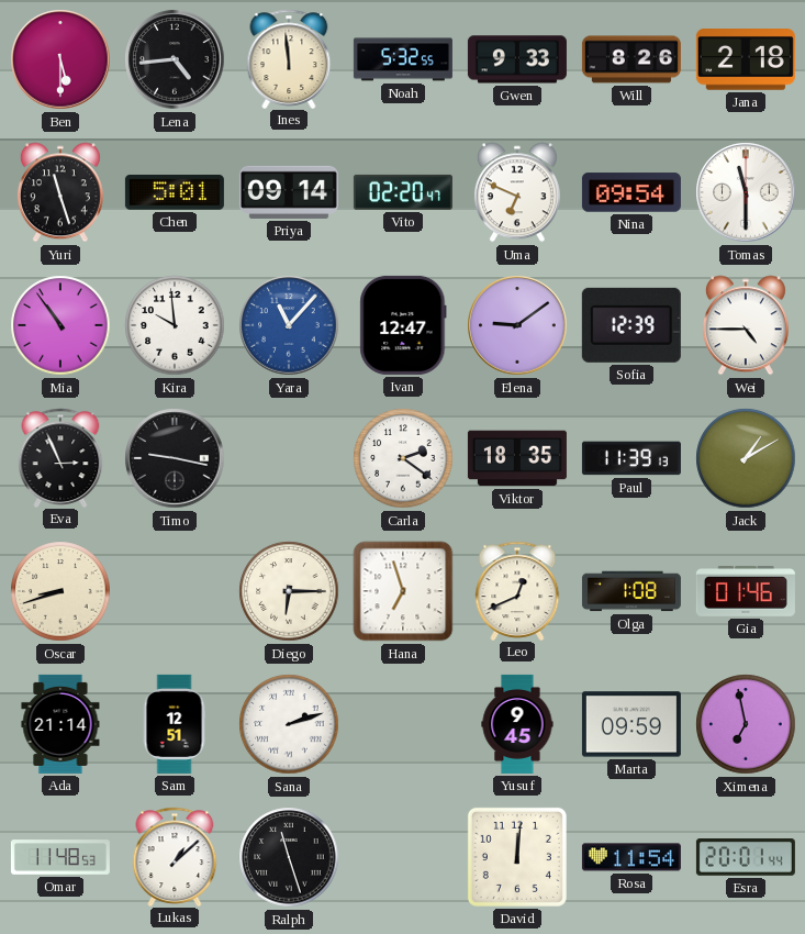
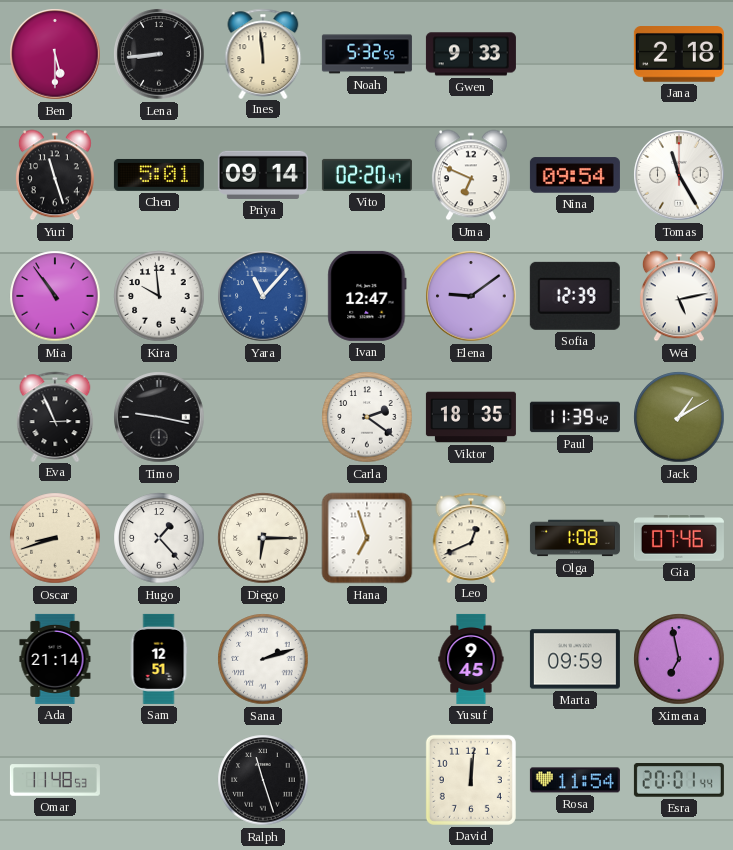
Lena: 4:44 -> 8:44 (159, 54)
Will: 8:26 -> none (631, 59)
Tomas: 11:30 -> 11:25 (679, 175)
Wei: 4:45 -> 5:13 (679, 296)
Paul: 11:39:13 -> 11:39:42 (575, 417)
Hugo: none -> 1:23 (159, 538)
Gia: 01:46 -> 07:46 (679, 539)
Lukas: 1:08 -> none (175, 856)
